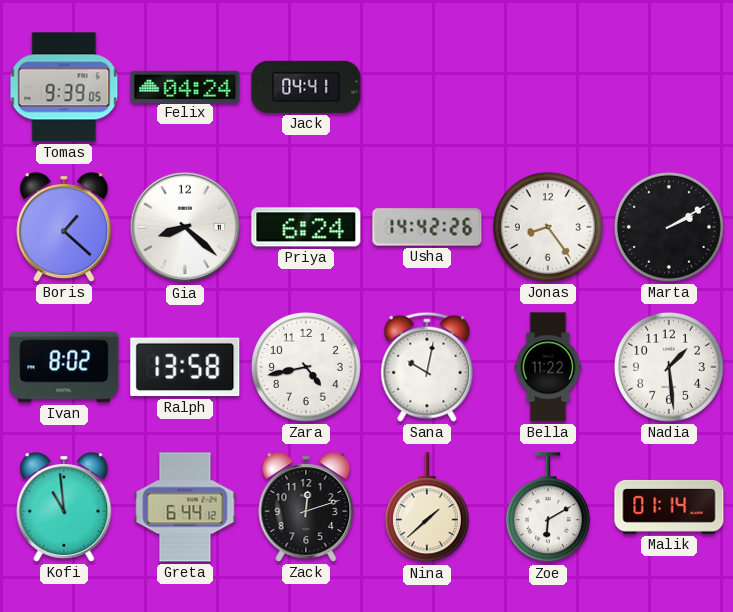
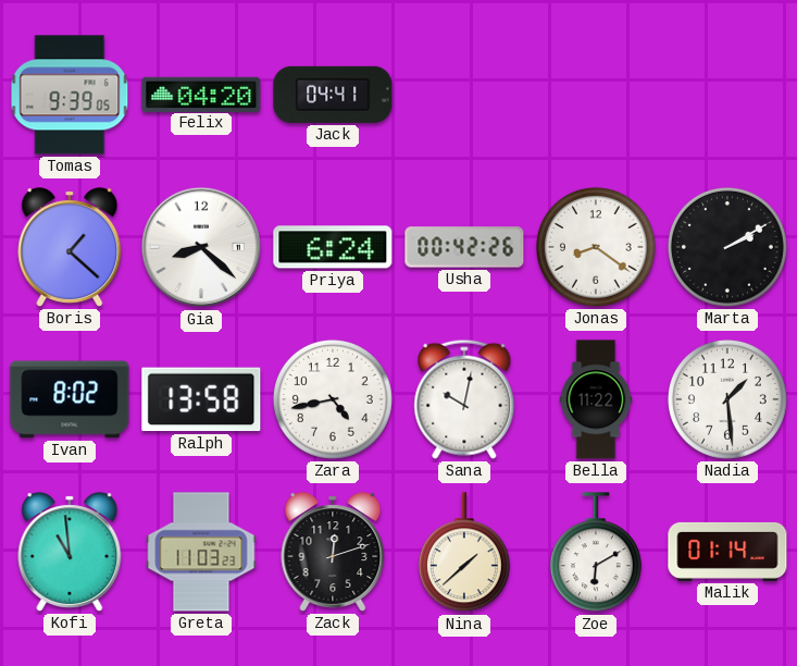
Felix: 04:24 -> 04:20 (201, 94)
Usha: 14:42 -> 00:42 (464, 247)
Jonas: 8:24 -> 8:21 (596, 247)
Greta: 6:44 -> 11:03 (201, 552)
